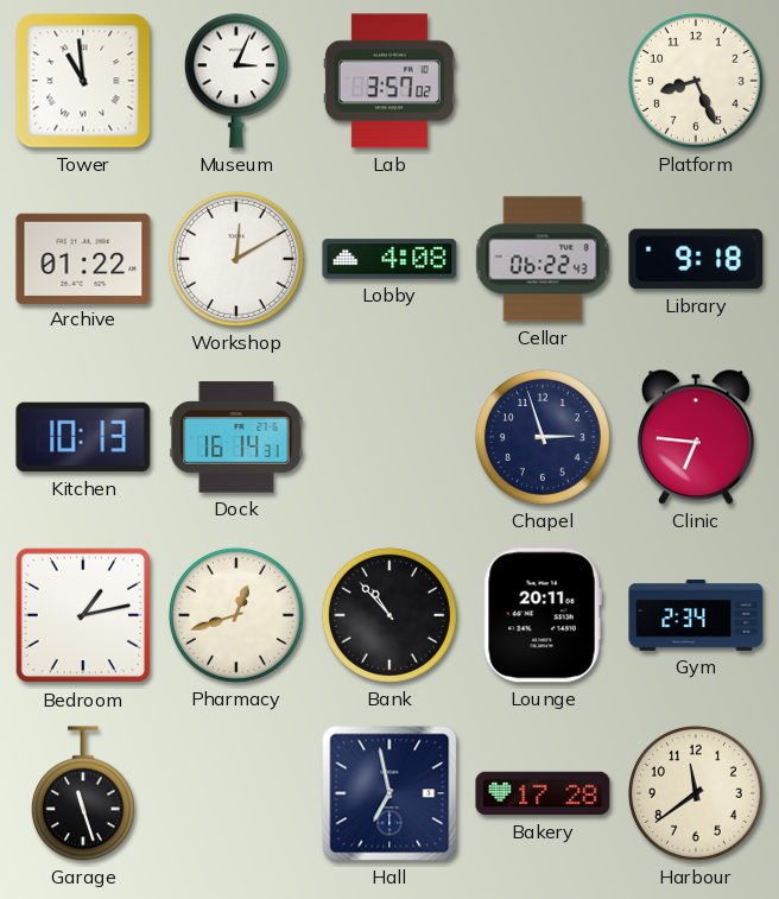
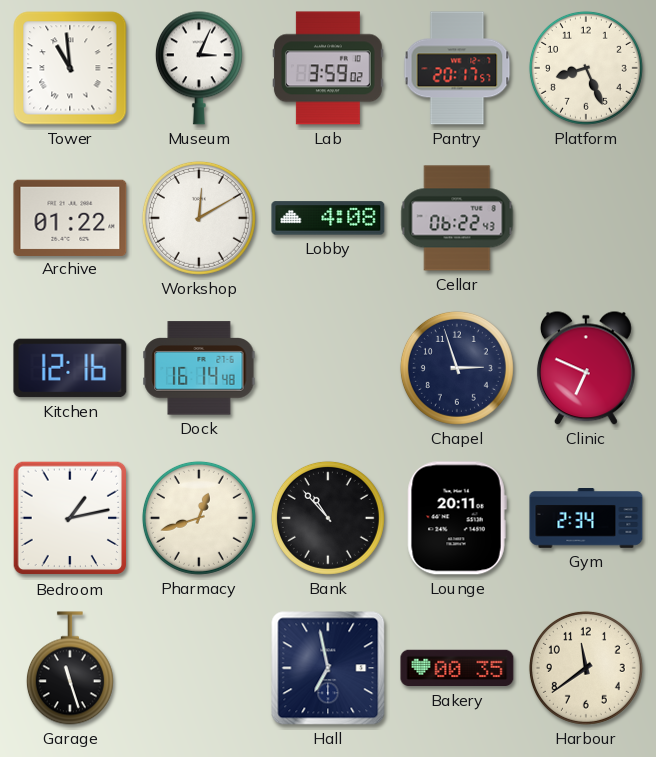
Lab: 3:57 -> 3:59 (328, 68)
Pantry: none -> 20:17 (457, 68)
Library: 9:18 -> none (696, 259)
Kitchen: 10:13 -> 12:16 (70, 368)
Dock: 16:14:31 -> 16:14:48 (199, 368)
Clinic: 6:46 -> 6:49 (586, 368)
Bakery: 17:28 -> 00:35 (457, 668)
